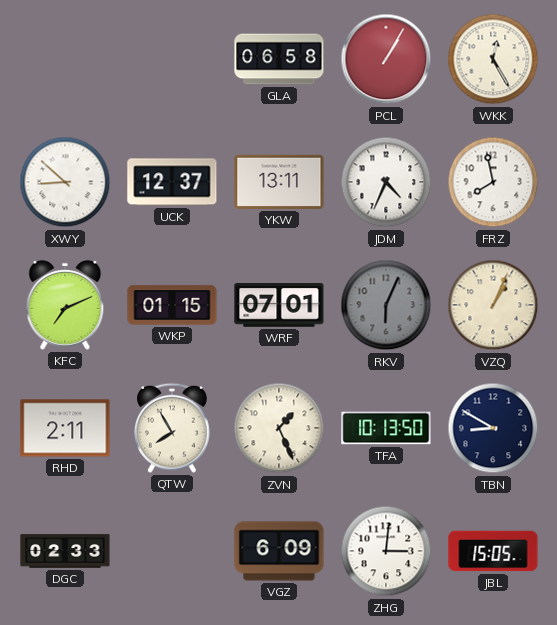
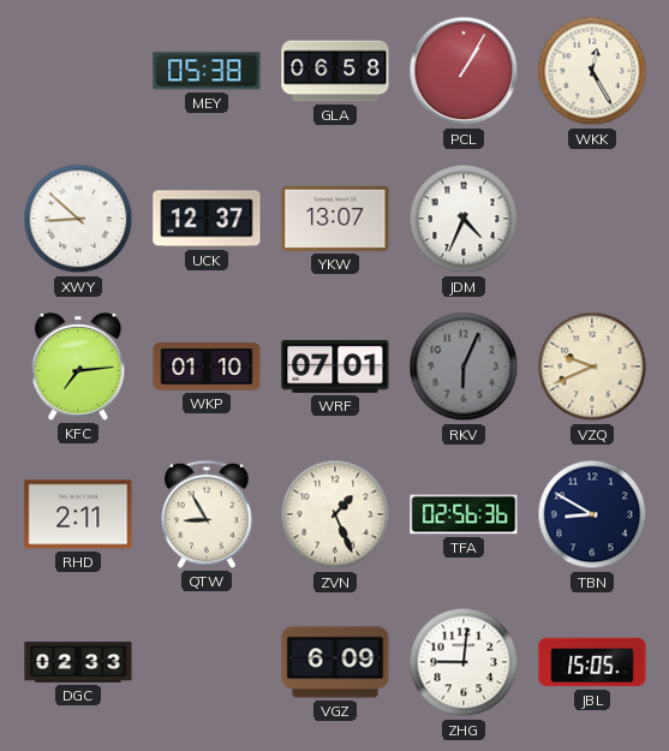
MEY: none -> 05:38 (207, 71)
YKW: 13:11 -> 13:07 (335, 219)
FRZ: 7:58 -> none (493, 182)
KFC: 7:11 -> 7:14 (78, 366)
WKP: 01:15 -> 01:10 (207, 366)
VZQ: 1:04 -> 9:41 (592, 366)
QTW: 7:55 -> 8:55 (207, 514)
TFA: 10:13 -> 02:56 (464, 514)
ZHG: 3:01 -> 9:01 (464, 662)
